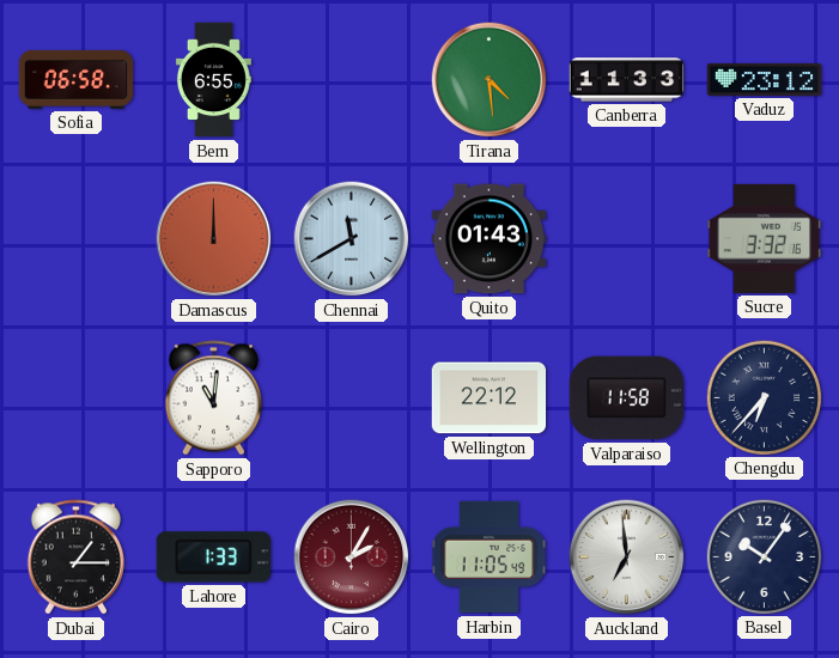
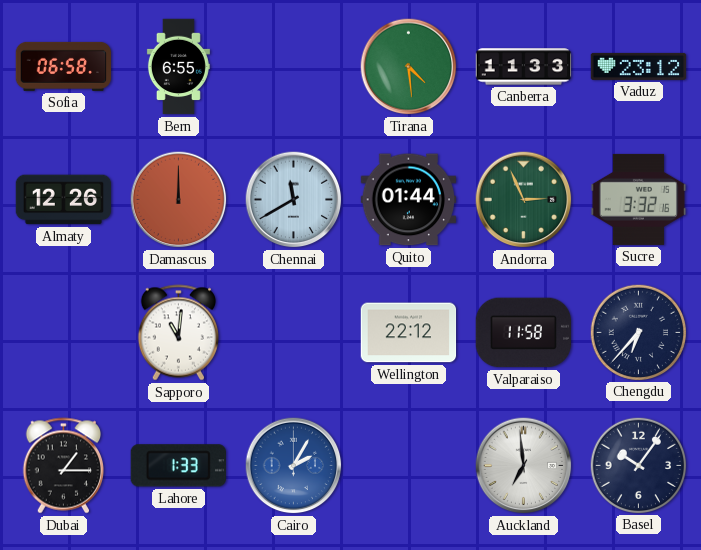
Almaty: none -> 12:26 (64, 200)
Quito: 01:43 -> 01:44 (409, 200)
Andorra: none -> 2:56 (524, 200)
Cairo dial: burgundy -> blue (294, 466)
Harbin: 11:05 -> none (490, 558)
